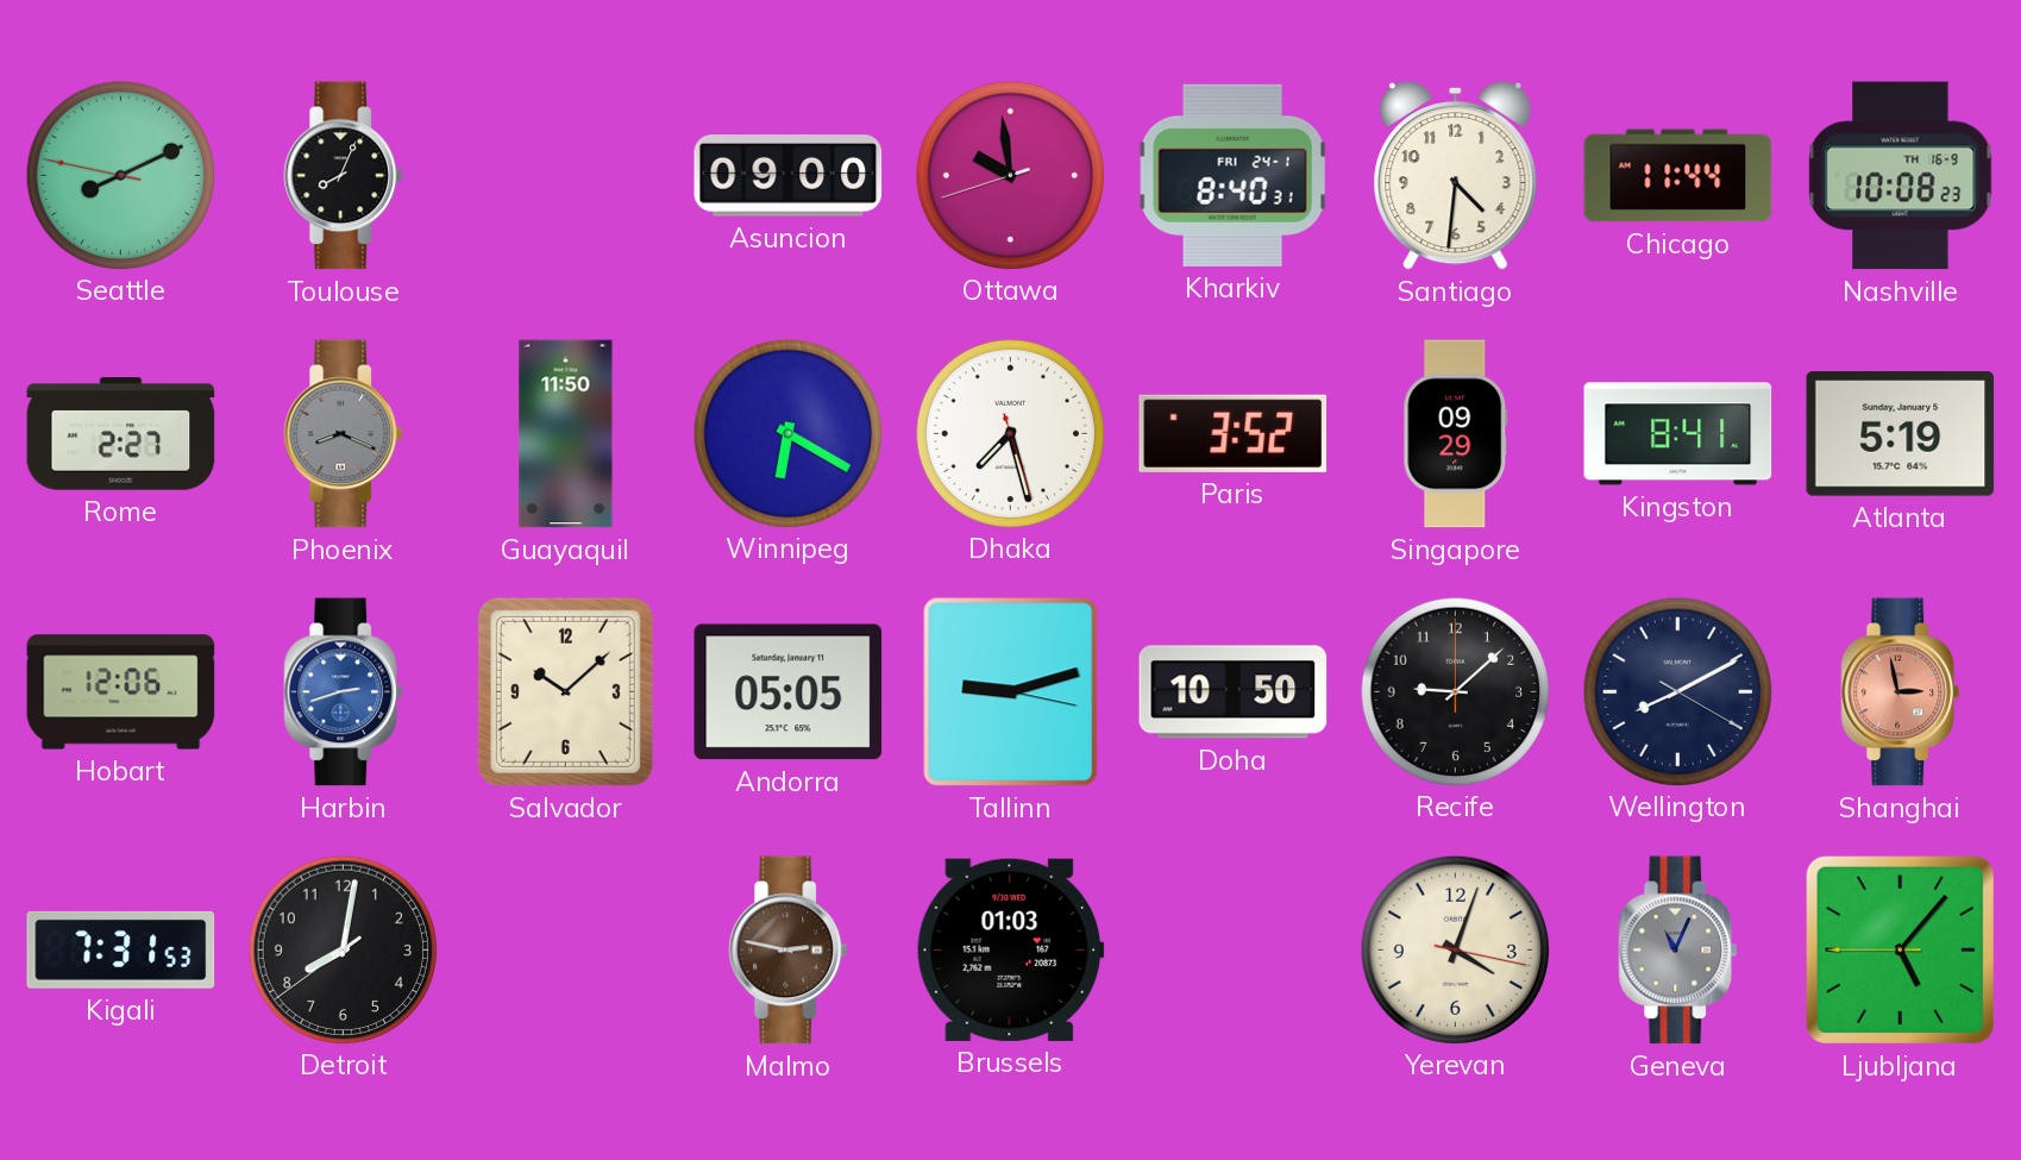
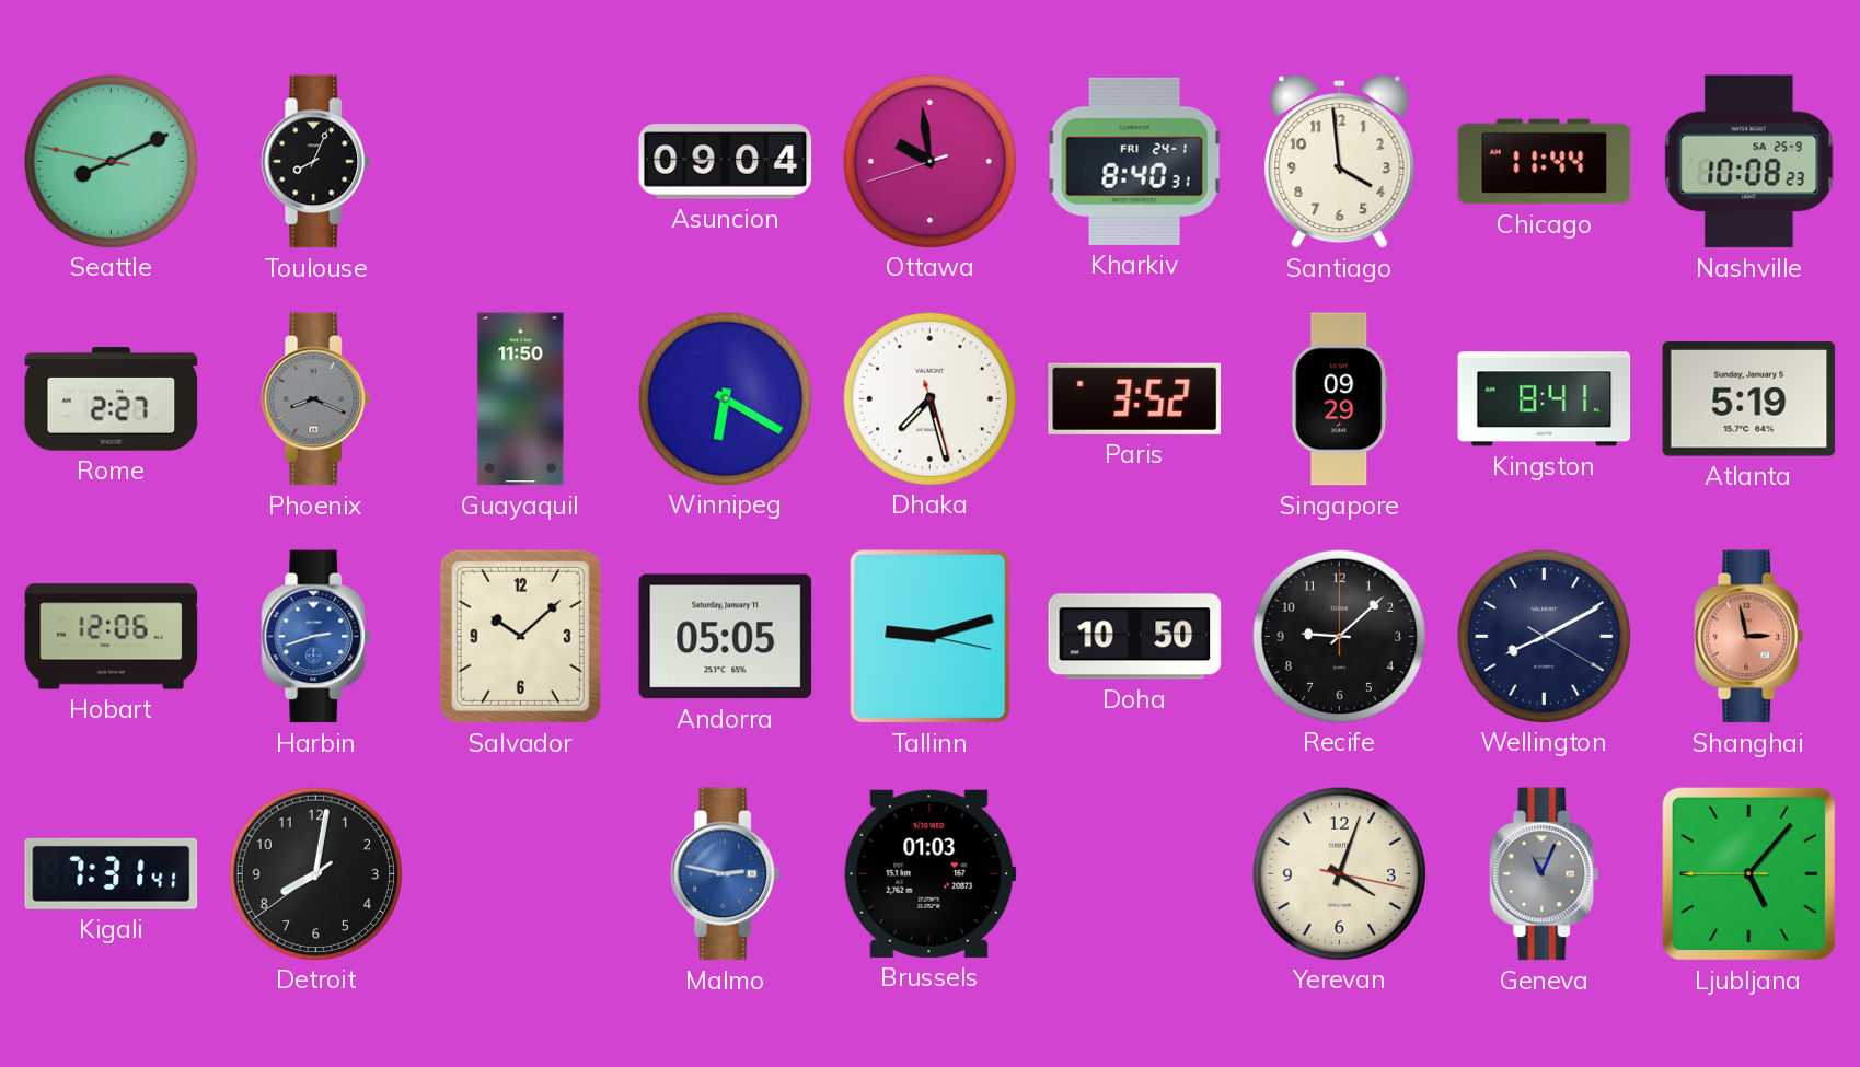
Asuncion: 09:00 -> 09:04 (726, 162)
Santiago: 4:31 -> 3:59 (1340, 161)
Nashville date: TH 16-9 -> SA 25-9 (1749, 162)
Kigali: 7:31:53 -> 7:31:41 (112, 873)
Malmo dial: brown -> blue (726, 874)
